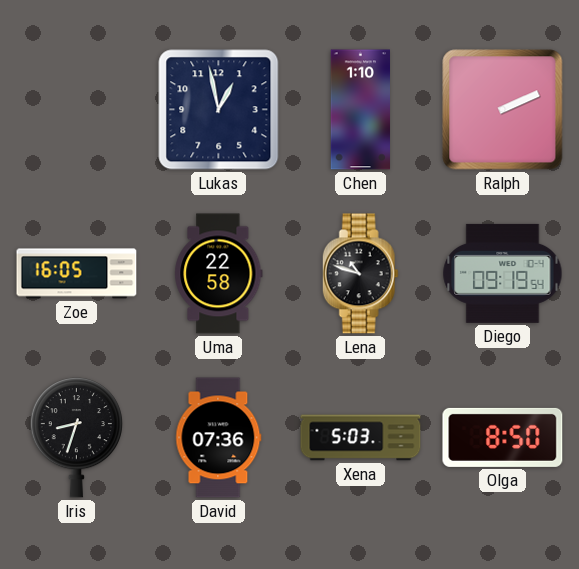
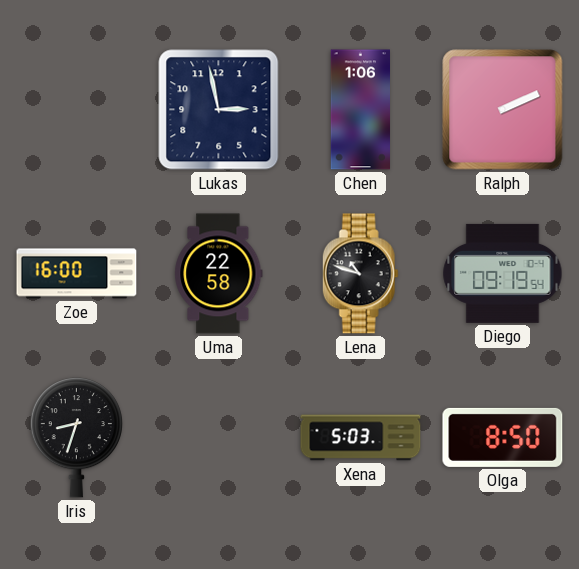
Lukas: 12:58 -> 2:58 (219, 110)
Chen: 1:10 -> 1:06 (360, 110)
Zoe: 16:05 -> 16:00 (77, 274)
David: 07:36 -> none (219, 438)
